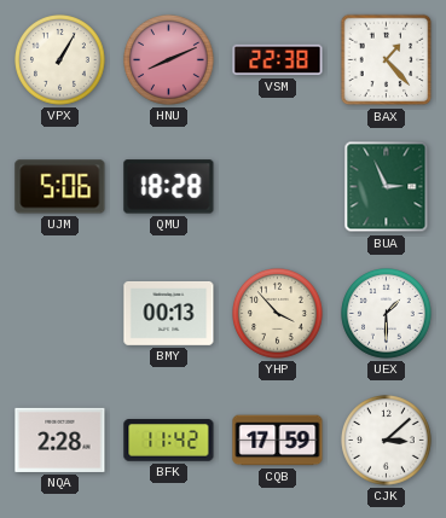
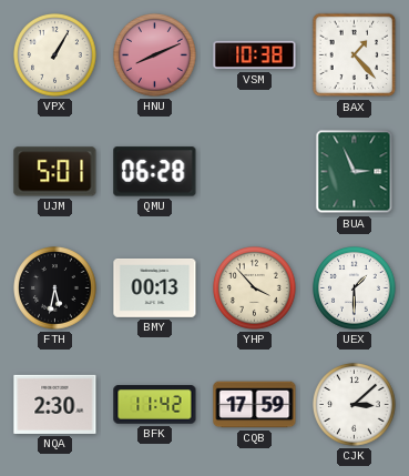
VSM: 22:38 -> 10:38 (255, 55)
UJM: 5:06 -> 5:01 (55, 172)
QMU: 18:28 -> 06:28 (155, 172)
FTH: none -> 5:32 (55, 288)
NQA: 2:28 -> 2:30 (55, 404)
